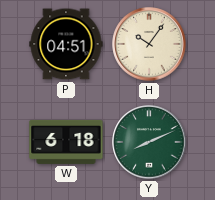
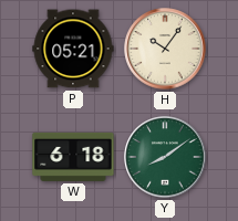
P: 04:51 -> 05:21 (73, 49)
Y: 8:11 -> 8:09 (165, 157)
